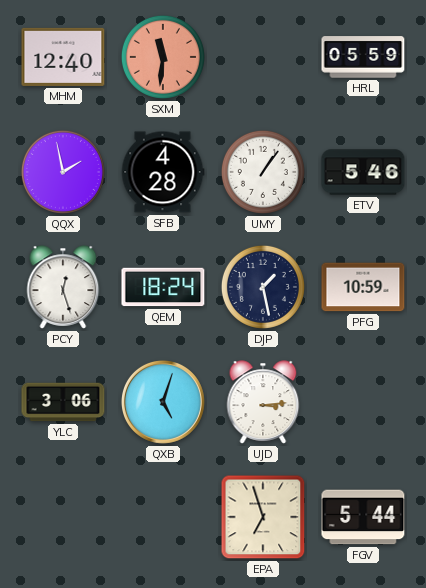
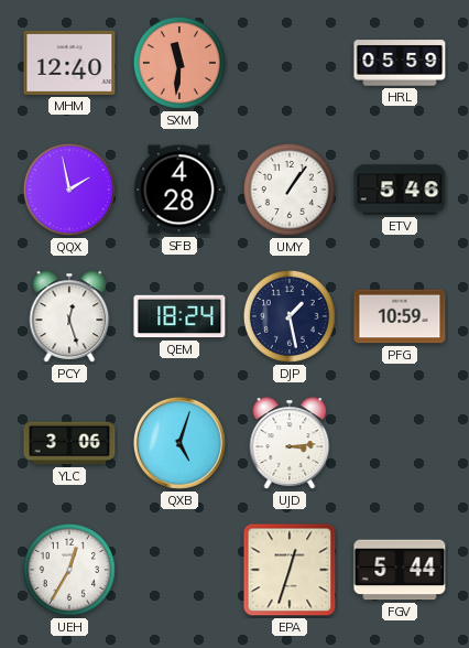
UEH: none -> 12:35 (69, 570)
EPA: 6:57 -> 12:33 (290, 570)
